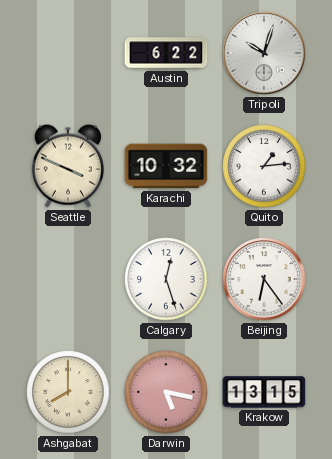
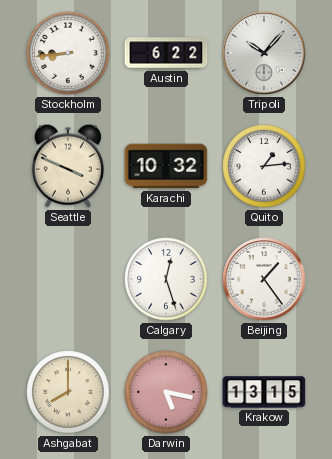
Stockholm: none -> 8:44 (68, 53)
Tripoli: 10:03 -> 10:07 (264, 53)
Beijing: 6:24 -> 1:24 (264, 279)
